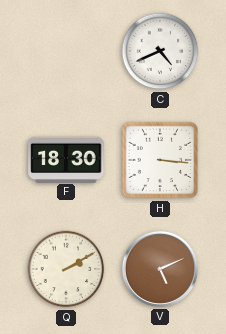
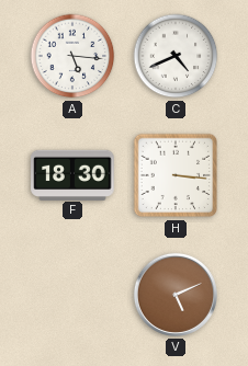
A: none -> 5:16 (72, 56)
Q: 2:10 -> none (66, 269)
